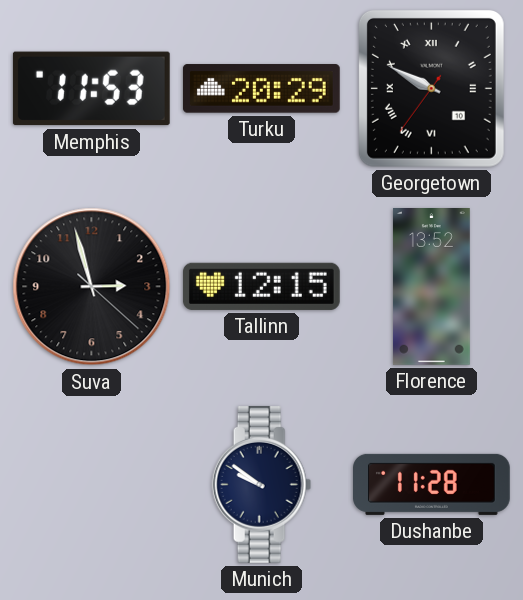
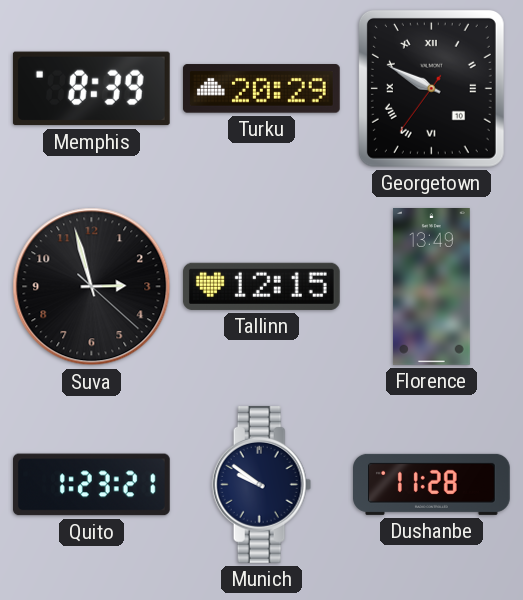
Memphis: 11:53 -> 8:39 (91, 89)
Florence: 13:52 -> 13:49 (431, 287)
Quito: none -> 1:23 (92, 485)
